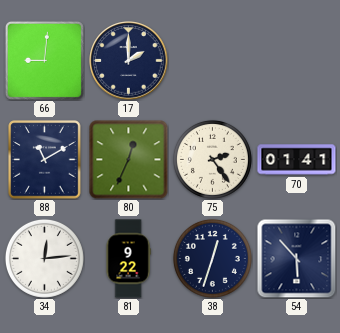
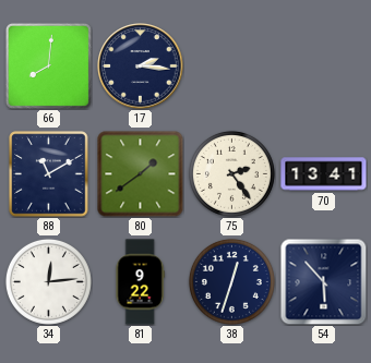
66: 9:01 -> 8:01 (48, 65)
17: 2:00 -> 2:16 (141, 66)
80: 12:34 -> 1:39 (141, 174)
70: 01:41 -> 13:41 (324, 174)
